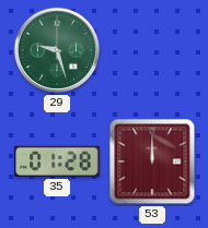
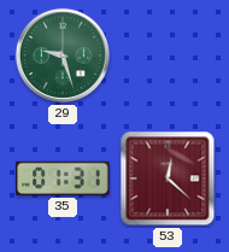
35: 01:28 -> 01:31 (63, 178)
53: 12:00 -> 12:22 (168, 178)
